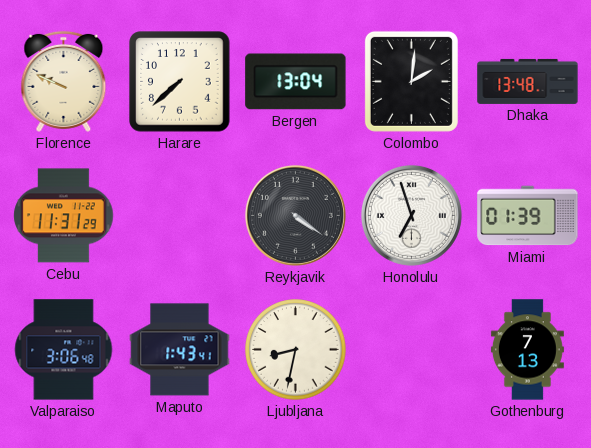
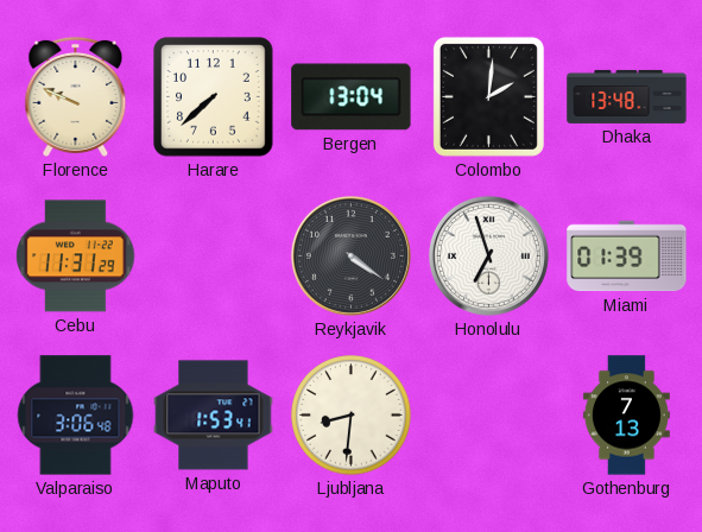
Maputo: 1:43 -> 1:53 (214, 416)
Ljubljana: 8:32 -> 8:31 (352, 416)
